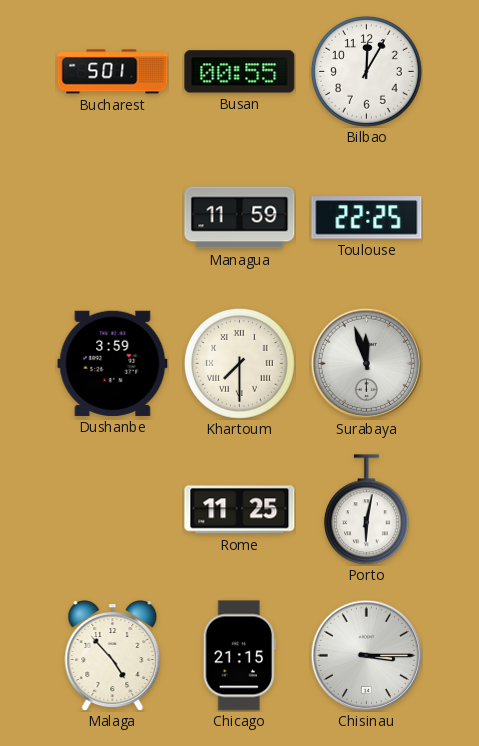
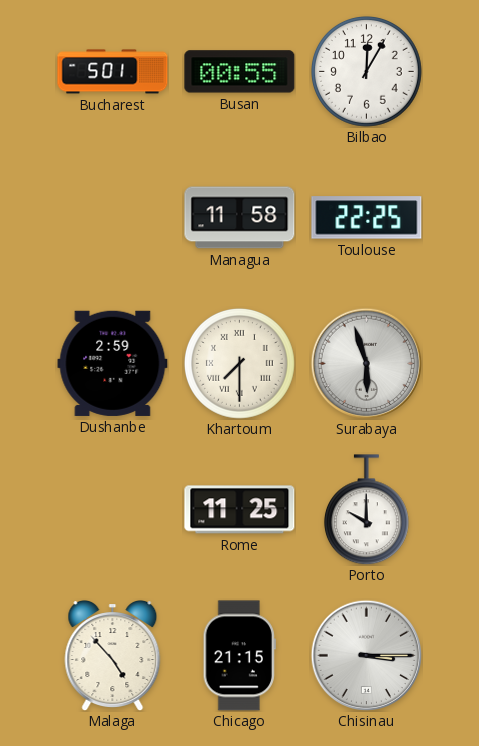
Managua: 11:59 -> 11:58 (240, 218)
Dushanbe: 3:59 -> 2:59 (113, 363)
Surabaya: 11:57 -> 5:57 (366, 363)
Porto: 6:02 -> 10:00 (366, 510)
